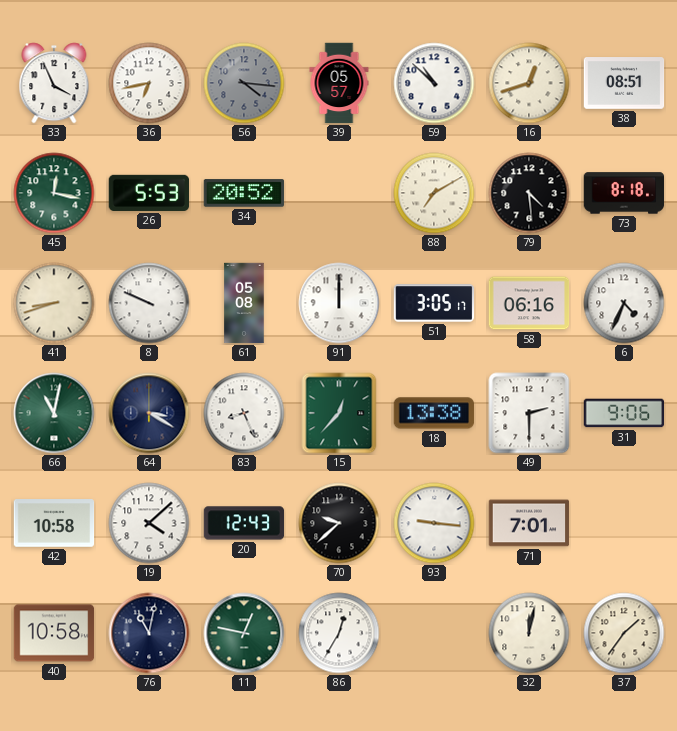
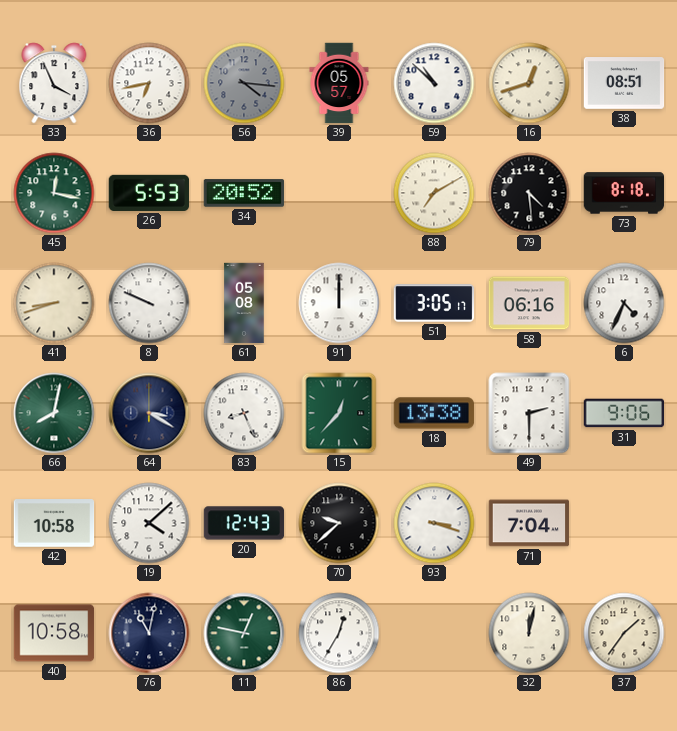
66: 11:02 -> 8:02 (54, 413)
93: 9:16 -> 3:18 (434, 523)
71: 7:01 -> 7:04 (529, 523)
